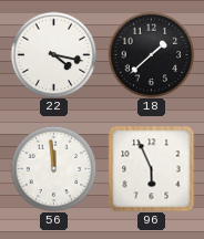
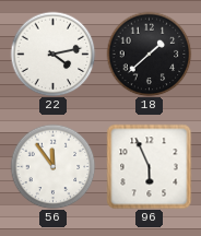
22: 4:17 -> 4:13 (52, 54)
56: 11:59 -> 11:54 (52, 166)
